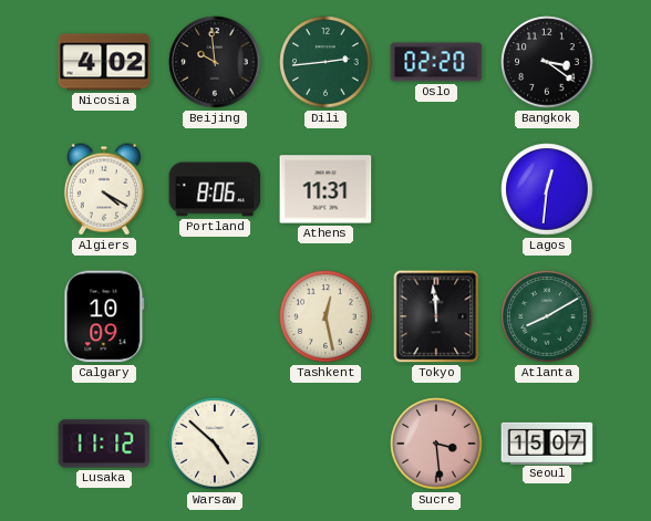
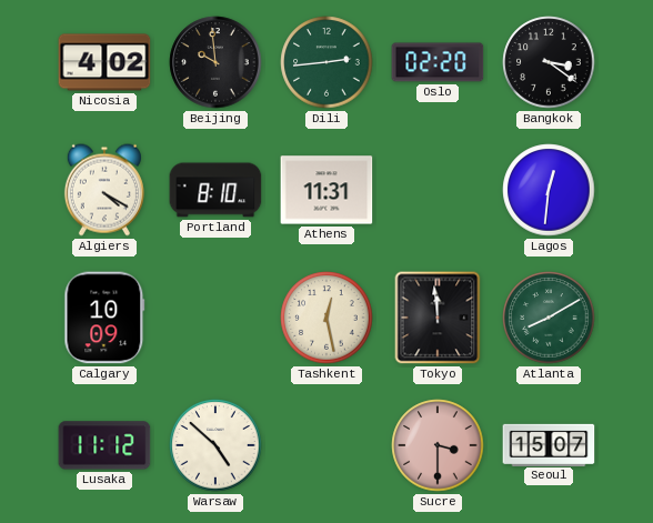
Portland: 8:06 -> 8:10 (215, 190)
Sucre: 3:29 -> 3:30 (438, 445)
